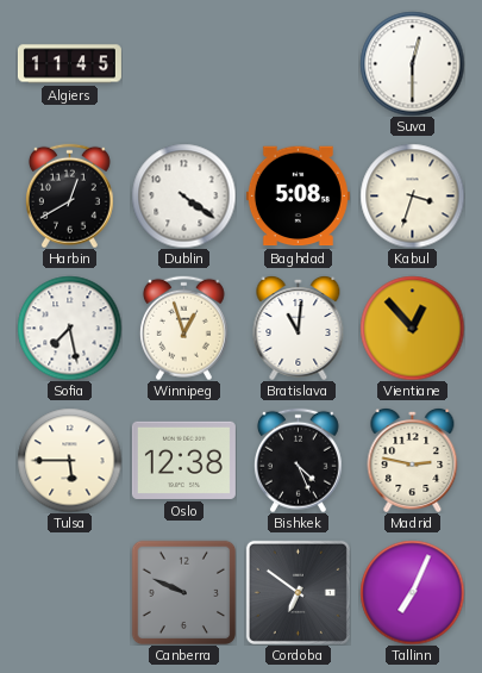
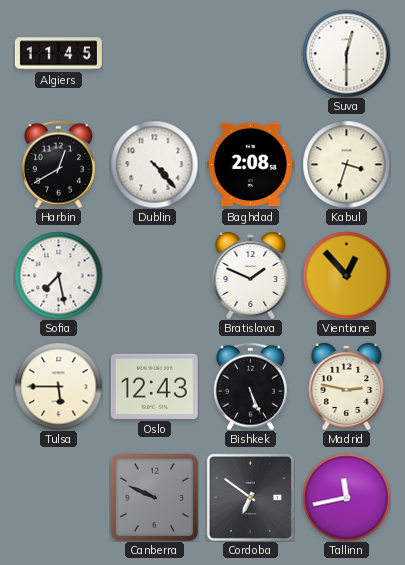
Dublin: 4:21 -> 4:23 (154, 164)
Baghdad: 5:08 -> 2:08 (250, 165)
Winnipeg: 12:57 -> none (183, 328)
Bratislava: 11:01 -> 1:49 (251, 275)
Oslo: 12:38 -> 12:43 (154, 386)
Bishkek: 4:26 -> 5:26 (250, 386)
Tallinn: 7:04 -> 11:43 (346, 497)
